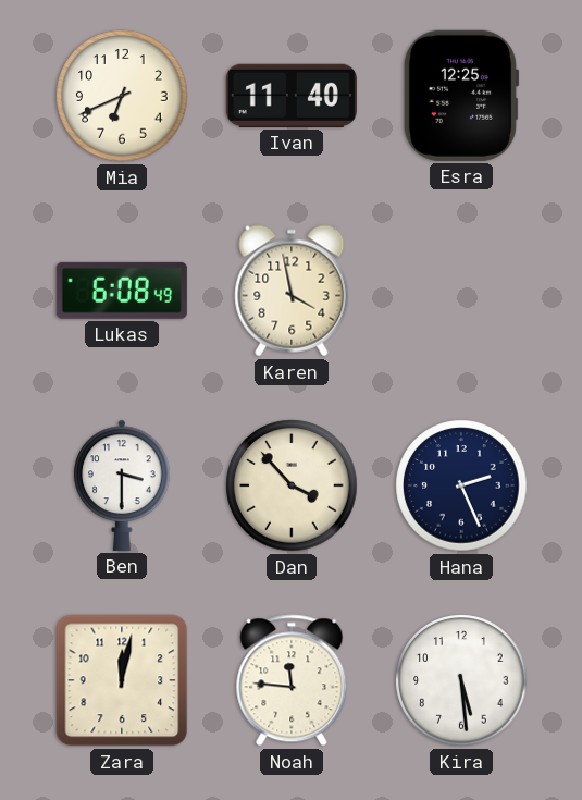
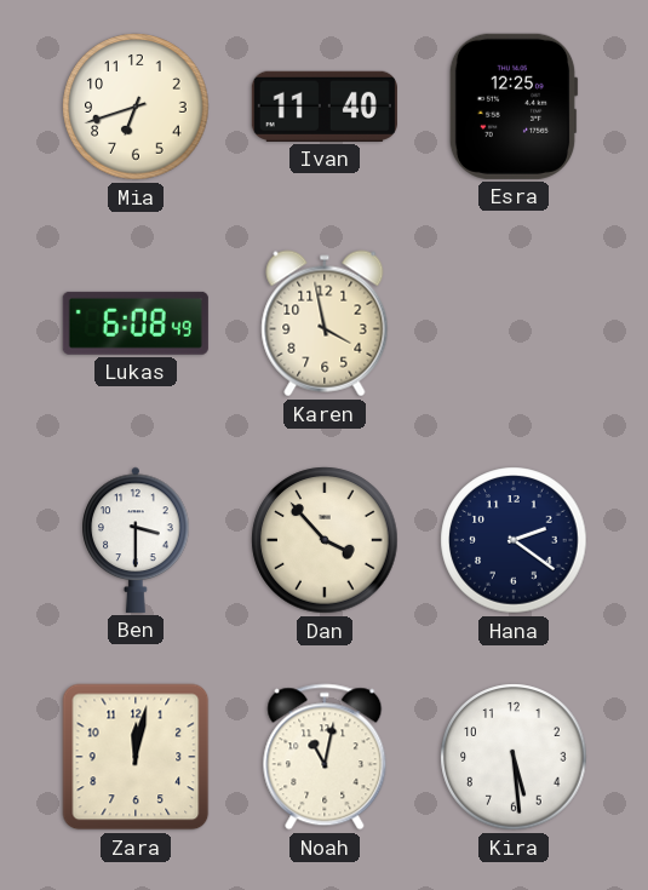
Mia: 6:41 -> 6:42 (136, 107)
Hana: 2:26 -> 2:21 (514, 540)
Noah: 11:46 -> 11:02 (325, 757)
